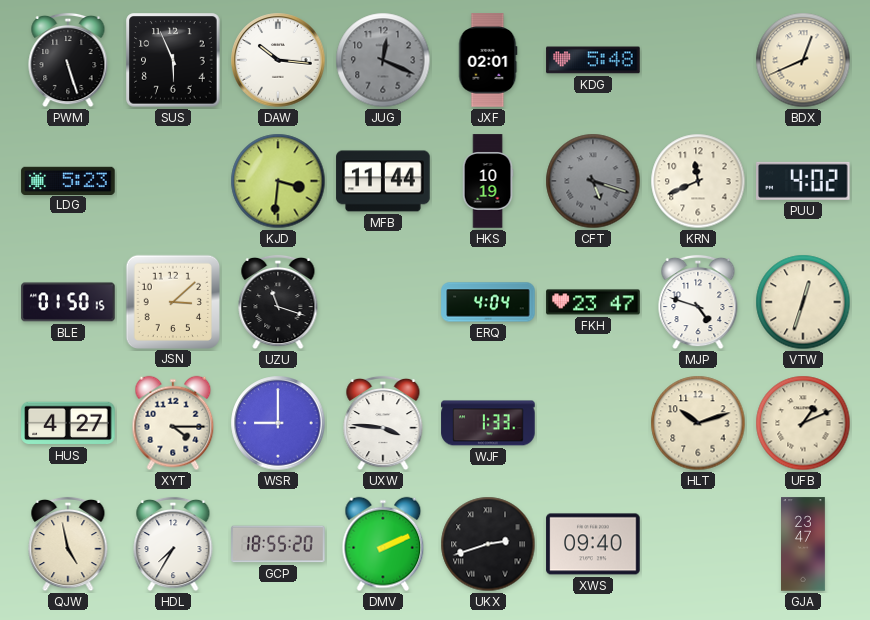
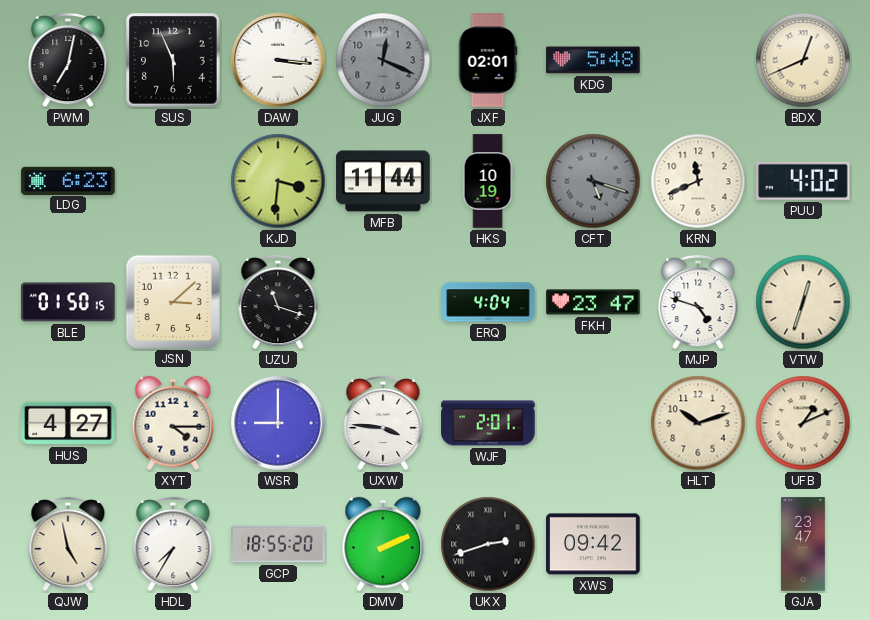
PWM: 5:27 -> 7:02 (68, 60)
DAW: 10:16 -> 3:16 (278, 60)
LDG: 5:23 -> 6:23 (68, 180)
WJF: 1:33 -> 2:01 (488, 423)
XWS: 09:40 -> 09:42 (593, 544)
